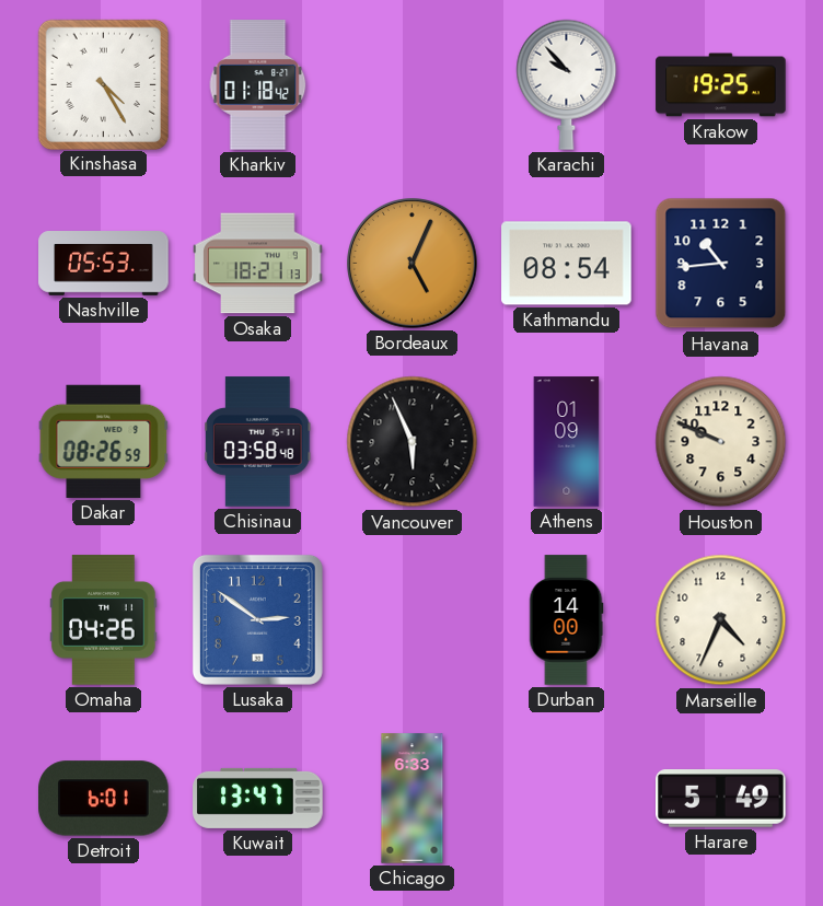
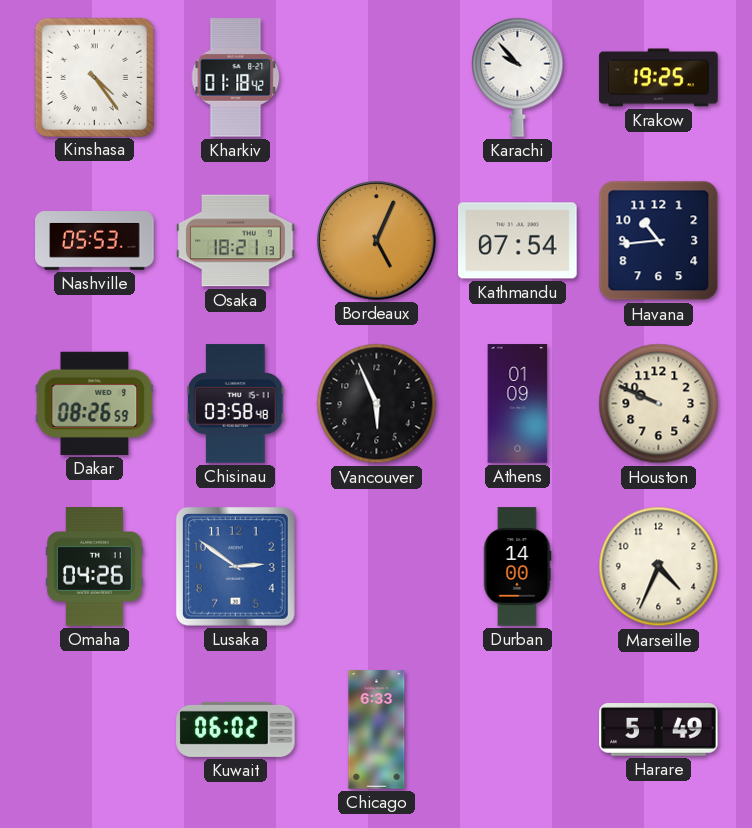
Kinshasa: 4:25 -> 4:24 (94, 77)
Kathmandu: 08:54 -> 07:54 (518, 241)
Detroit: 6:01 -> none (104, 799)
Kuwait: 13:47 -> 06:02 (236, 729)
